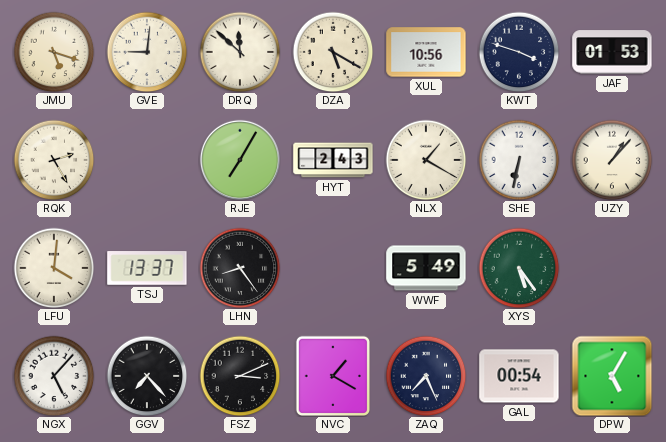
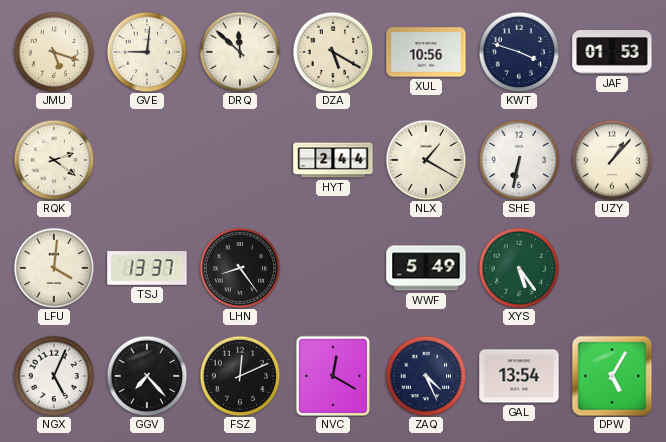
RQK: 2:25 -> 2:21 (54, 160)
RJE: 7:05 -> none (239, 159)
HYT: 2:43 -> 2:44 (333, 160)
NGX: 5:07 -> 5:04 (54, 376)
FSZ: 3:11 -> 12:11 (240, 376)
NVC: 1:20 -> 12:20 (332, 375)
ZAQ: 7:26 -> 4:26 (426, 376)
GAL: 00:54 -> 13:54 (519, 376)
